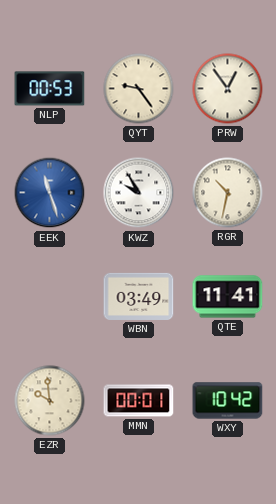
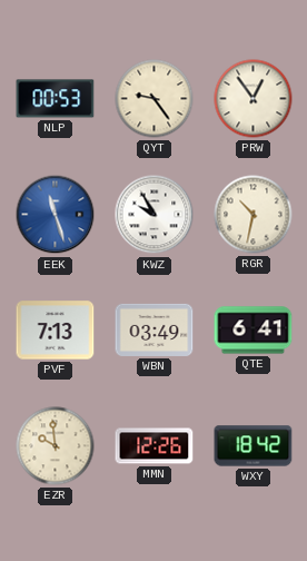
PVF: none -> 7:13 (56, 331)
QTE: 11:41 -> 6:41 (254, 331)
MMN: 00:01 -> 12:26 (155, 446)
WXY: 10:42 -> 18:42 (254, 446)
